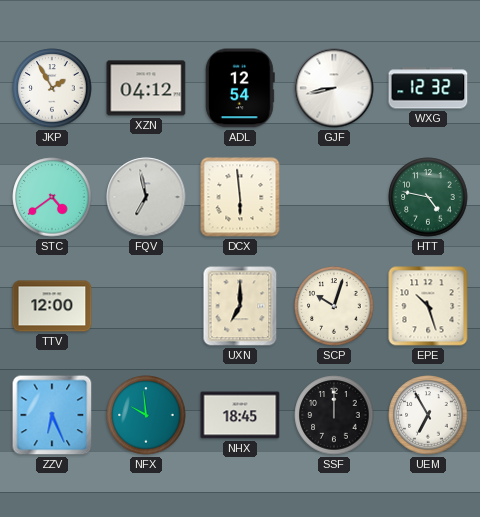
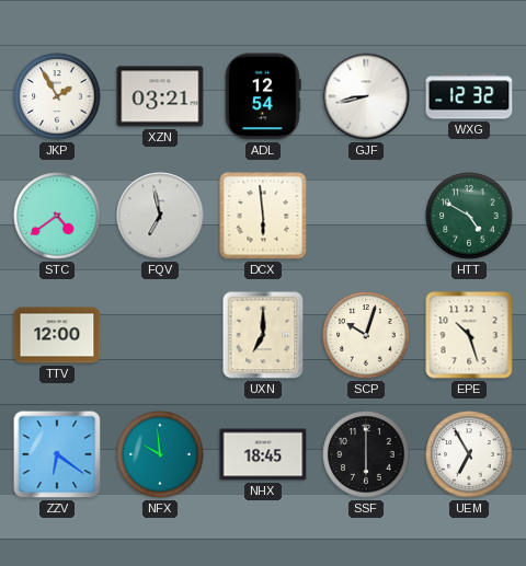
XZN: 04:12 -> 03:21 (160, 96)
HTT: 4:47 -> 4:50 (469, 216)
ZZV: 6:26 -> 6:21 (57, 454)
SSF: 12:00 -> 6:00 (366, 454)
